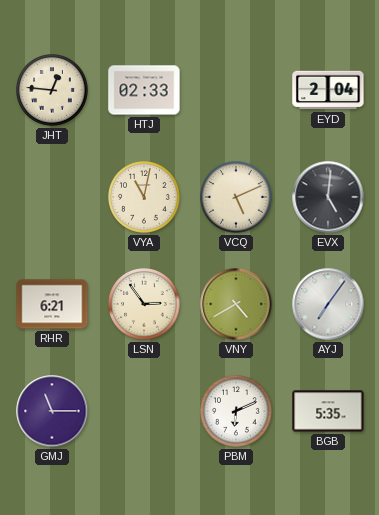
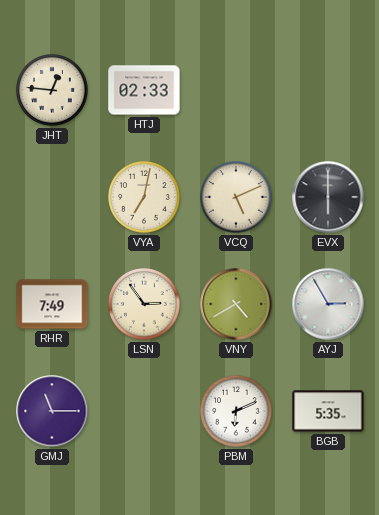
EYD: 2:04 -> none (328, 90)
VYA: 11:02 -> 7:02 (145, 198)
EVX: 5:01 -> 6:00 (328, 197)
RHR: 6:21 -> 7:49 (52, 304)
AYJ: 7:06 -> 2:55 (328, 304)
